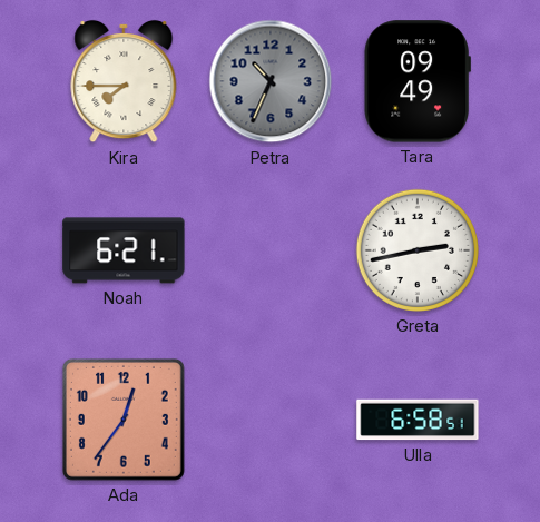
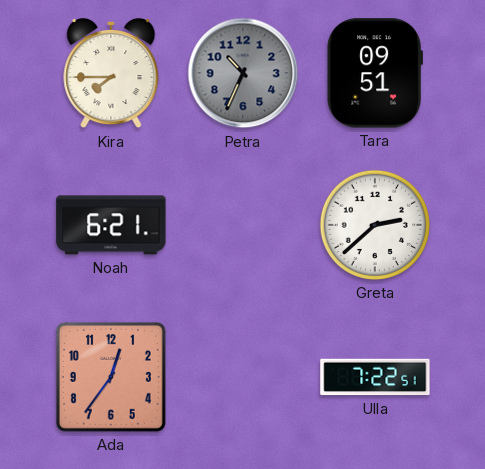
Tara: 09:49 -> 09:51 (375, 73)
Greta: 2:43 -> 2:38 (374, 225)
Ulla: 6:58 -> 7:22 (375, 377)
